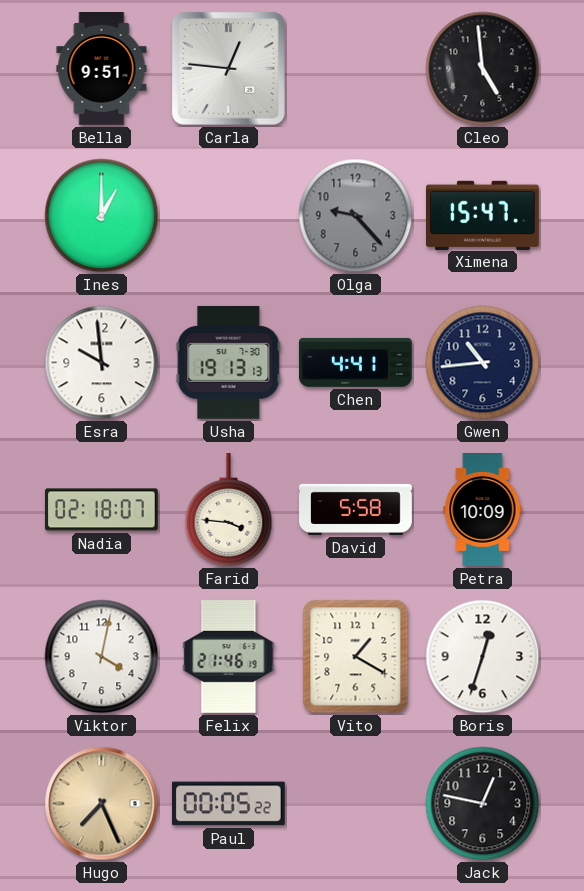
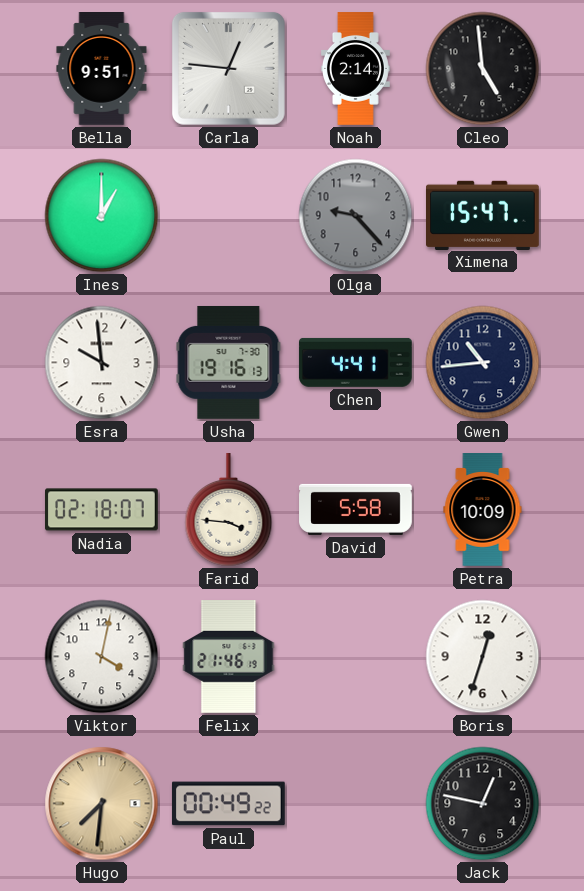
Noah: none -> 2:14 (355, 69)
Usha: 19:13 -> 19:16 (229, 362)
Vito: 1:20 -> none (356, 657)
Hugo: 7:26 -> 7:31 (102, 804)
Paul: 00:05 -> 00:49 (228, 804)
